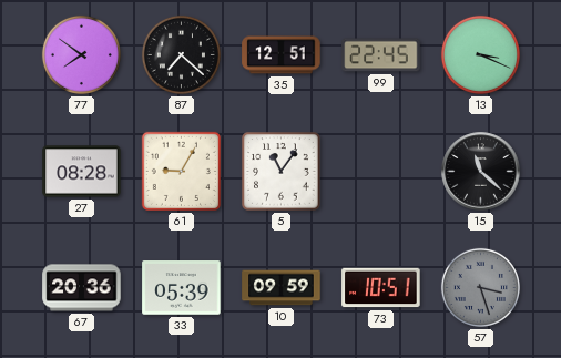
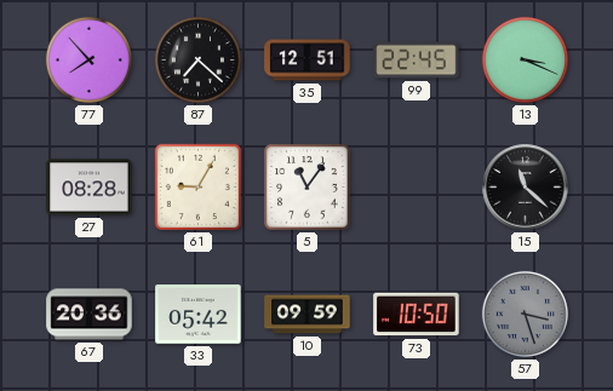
77: 7:51 -> 7:53 (88, 59)
33: 05:39 -> 05:42 (199, 315)
73: 10:51 -> 10:50 (417, 315)
